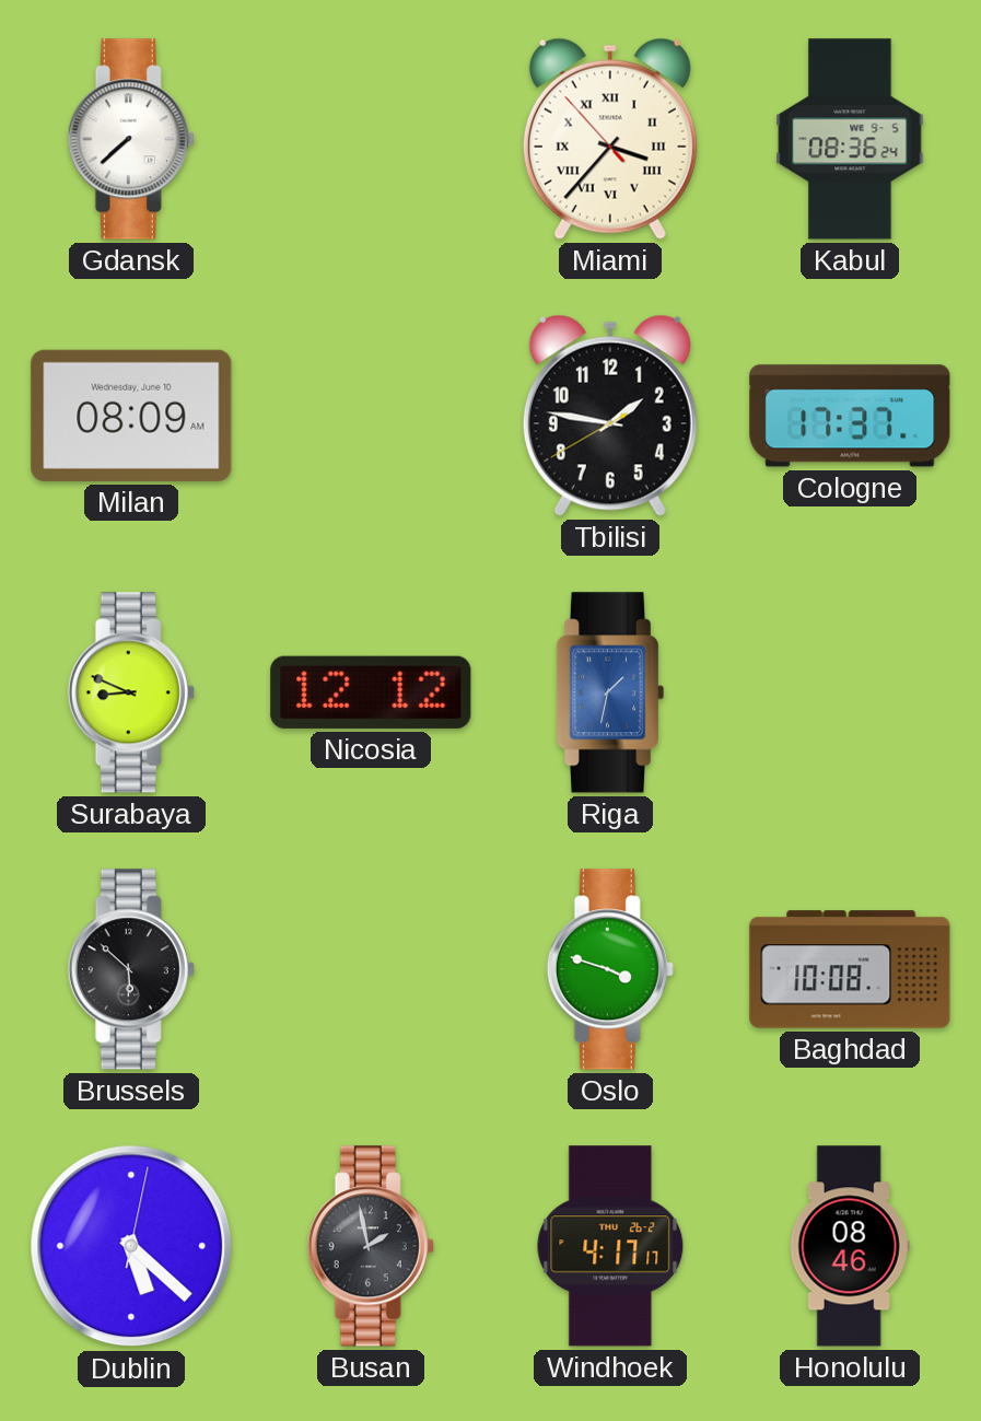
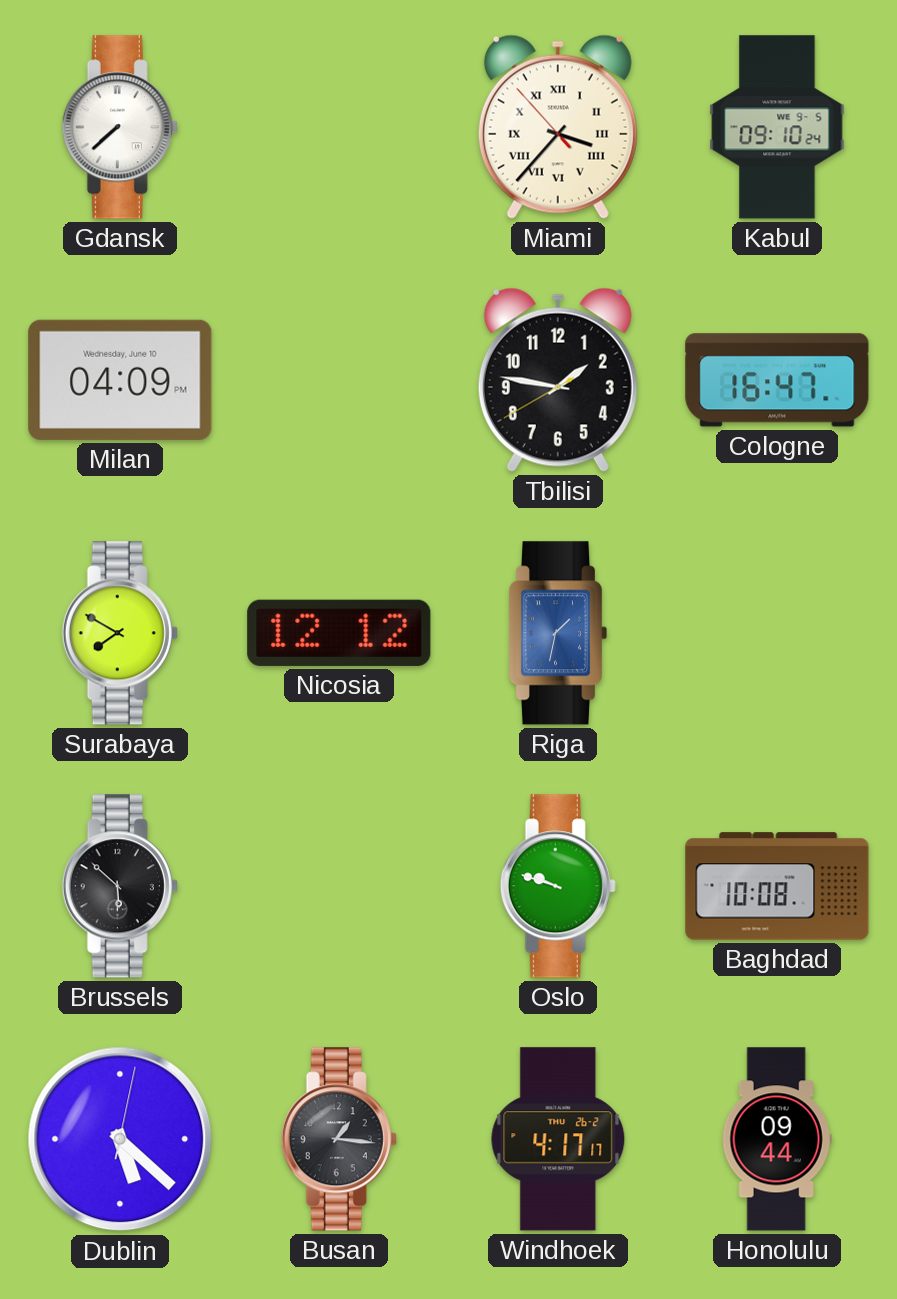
Kabul: 08:36 -> 09:10 (777, 127)
Milan: 08:09 -> 04:09 (120, 380)
Cologne: 17:37 -> 16:47 (777, 380)
Surabaya: 8:49 -> 7:50 (120, 633)
Oslo: 3:48 -> 9:48 (558, 886)
Busan: 1:58 -> 1:16 (339, 1139)
Honolulu: 08:46 -> 09:44 (777, 1139)
